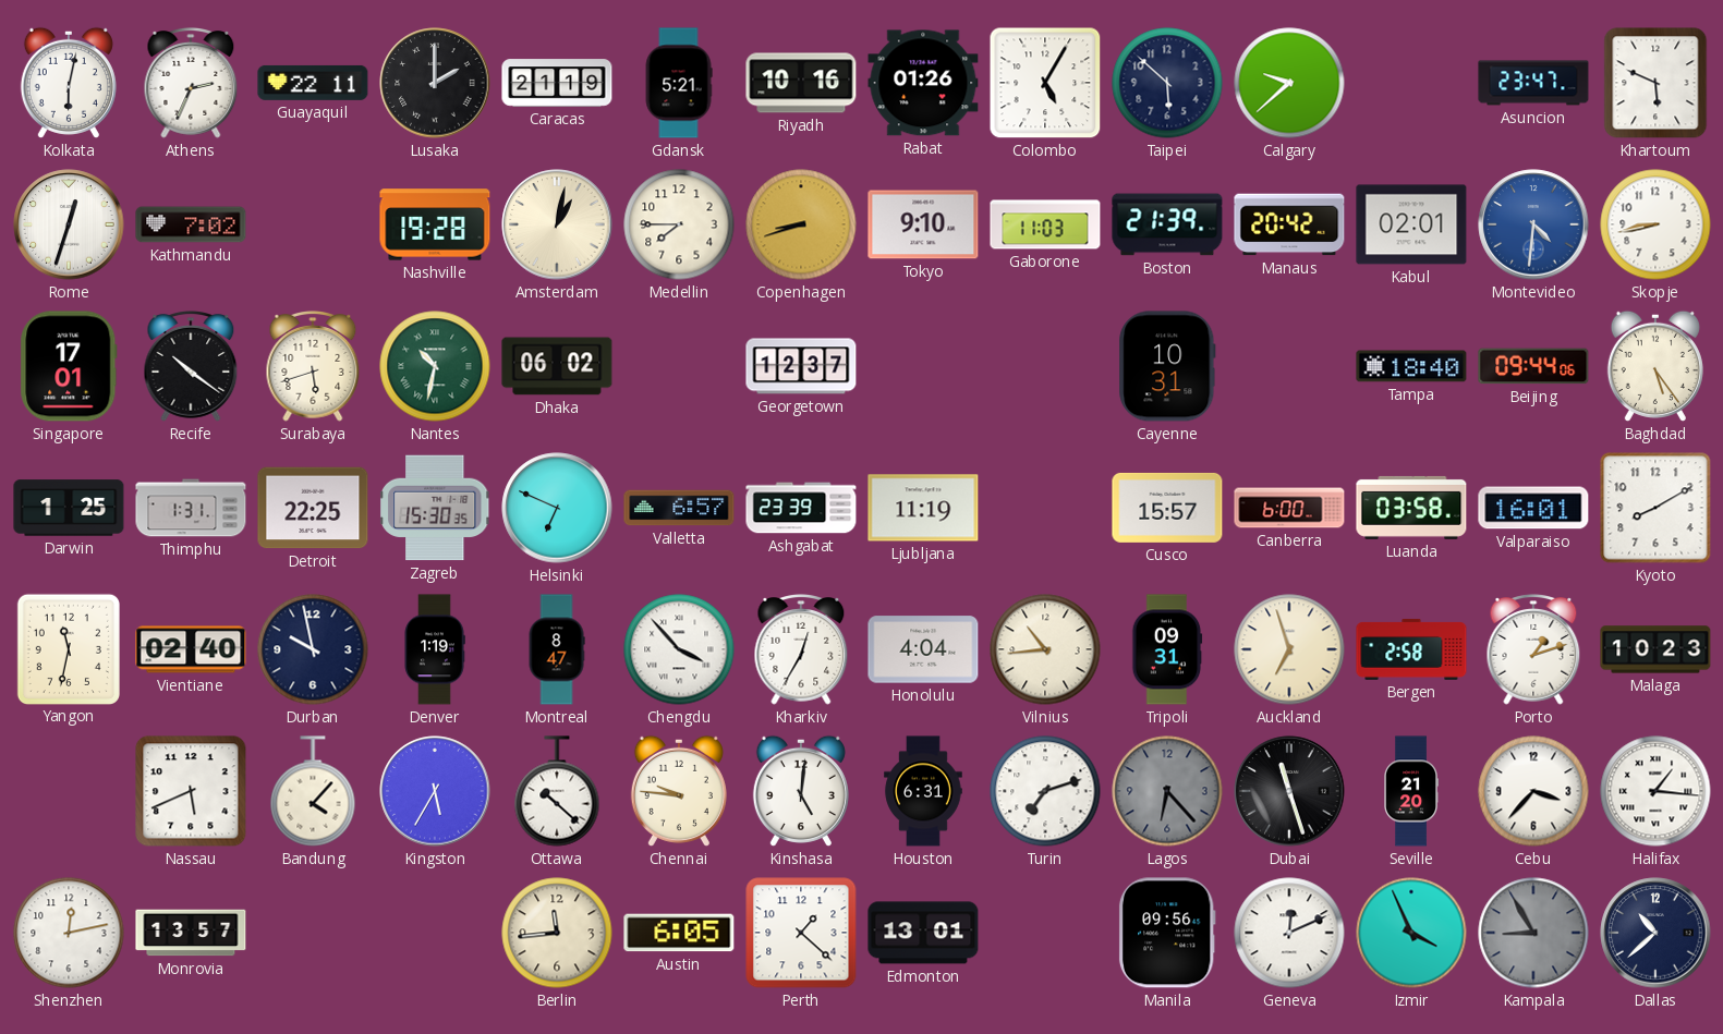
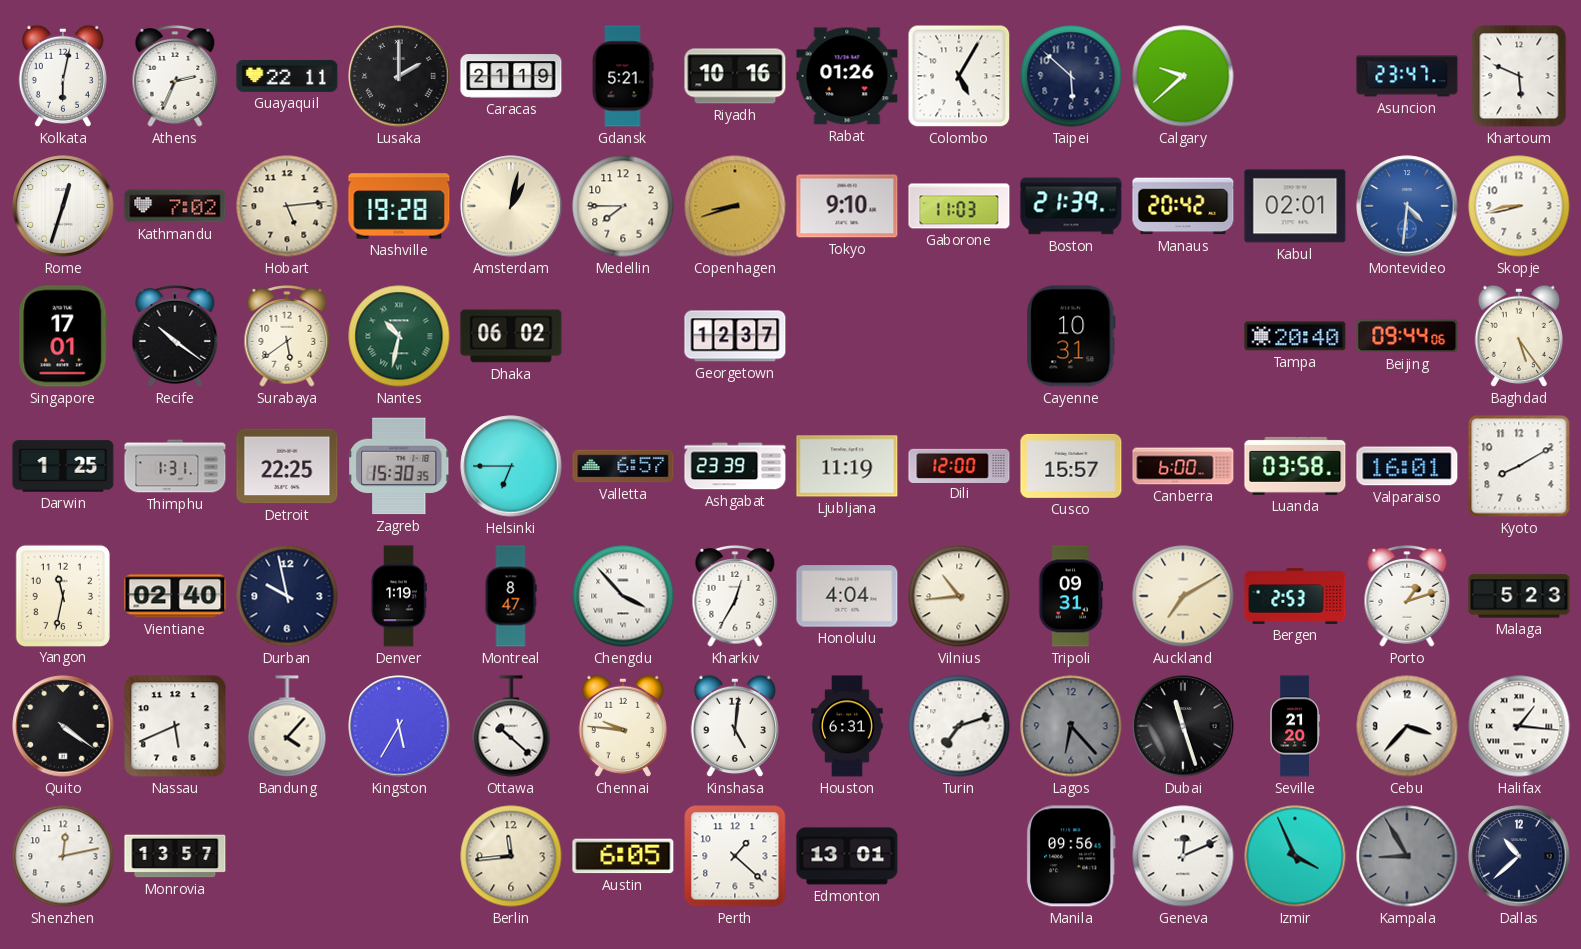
Hobart: none -> 5:14 (287, 206)
Surabaya: 5:42 -> 5:39 (287, 337)
Tampa: 18:40 -> 20:40 (1295, 336)
Helsinki: 6:49 -> 6:45 (511, 466)
Dili: none -> 12:00 (959, 465)
Auckland: 6:57 -> 7:10 (1183, 596)
Bergen: 2:58 -> 2:53 (1295, 596)
Malaga: 10:23 -> 5:23 (1519, 596)
Quito: none -> 4:21 (63, 726)
